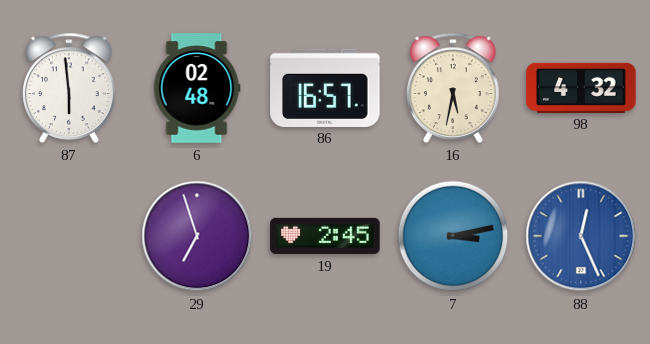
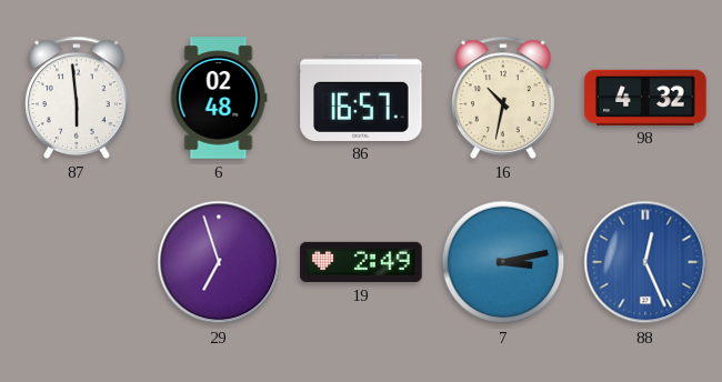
16: 5:32 -> 10:32 (504, 98)
19: 2:45 -> 2:49 (361, 262)
